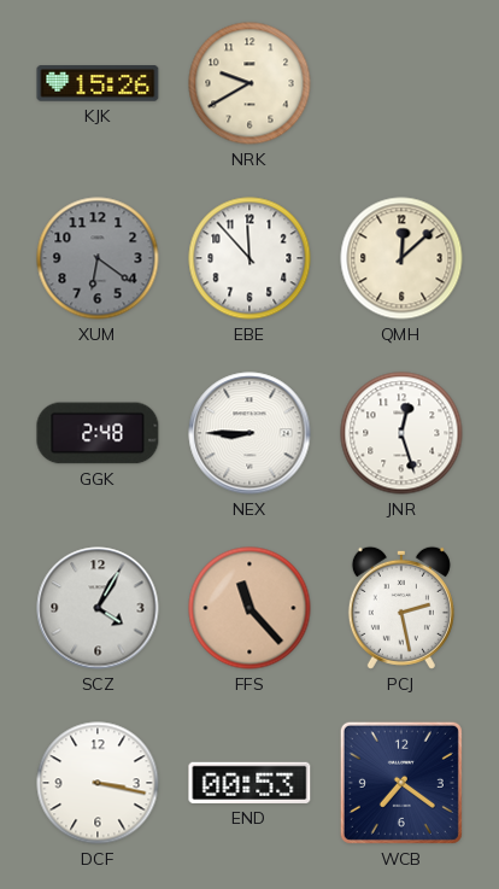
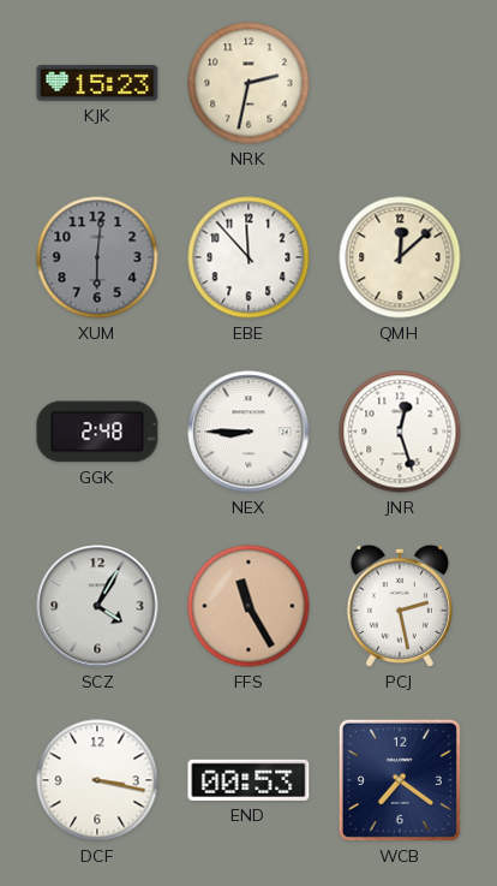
KJK: 15:26 -> 15:23 (97, 83)
NRK: 9:40 -> 2:32 (248, 83)
XUM: 6:21 -> 6:01 (97, 257)
FFS: 11:23 -> 11:25 (248, 606)
